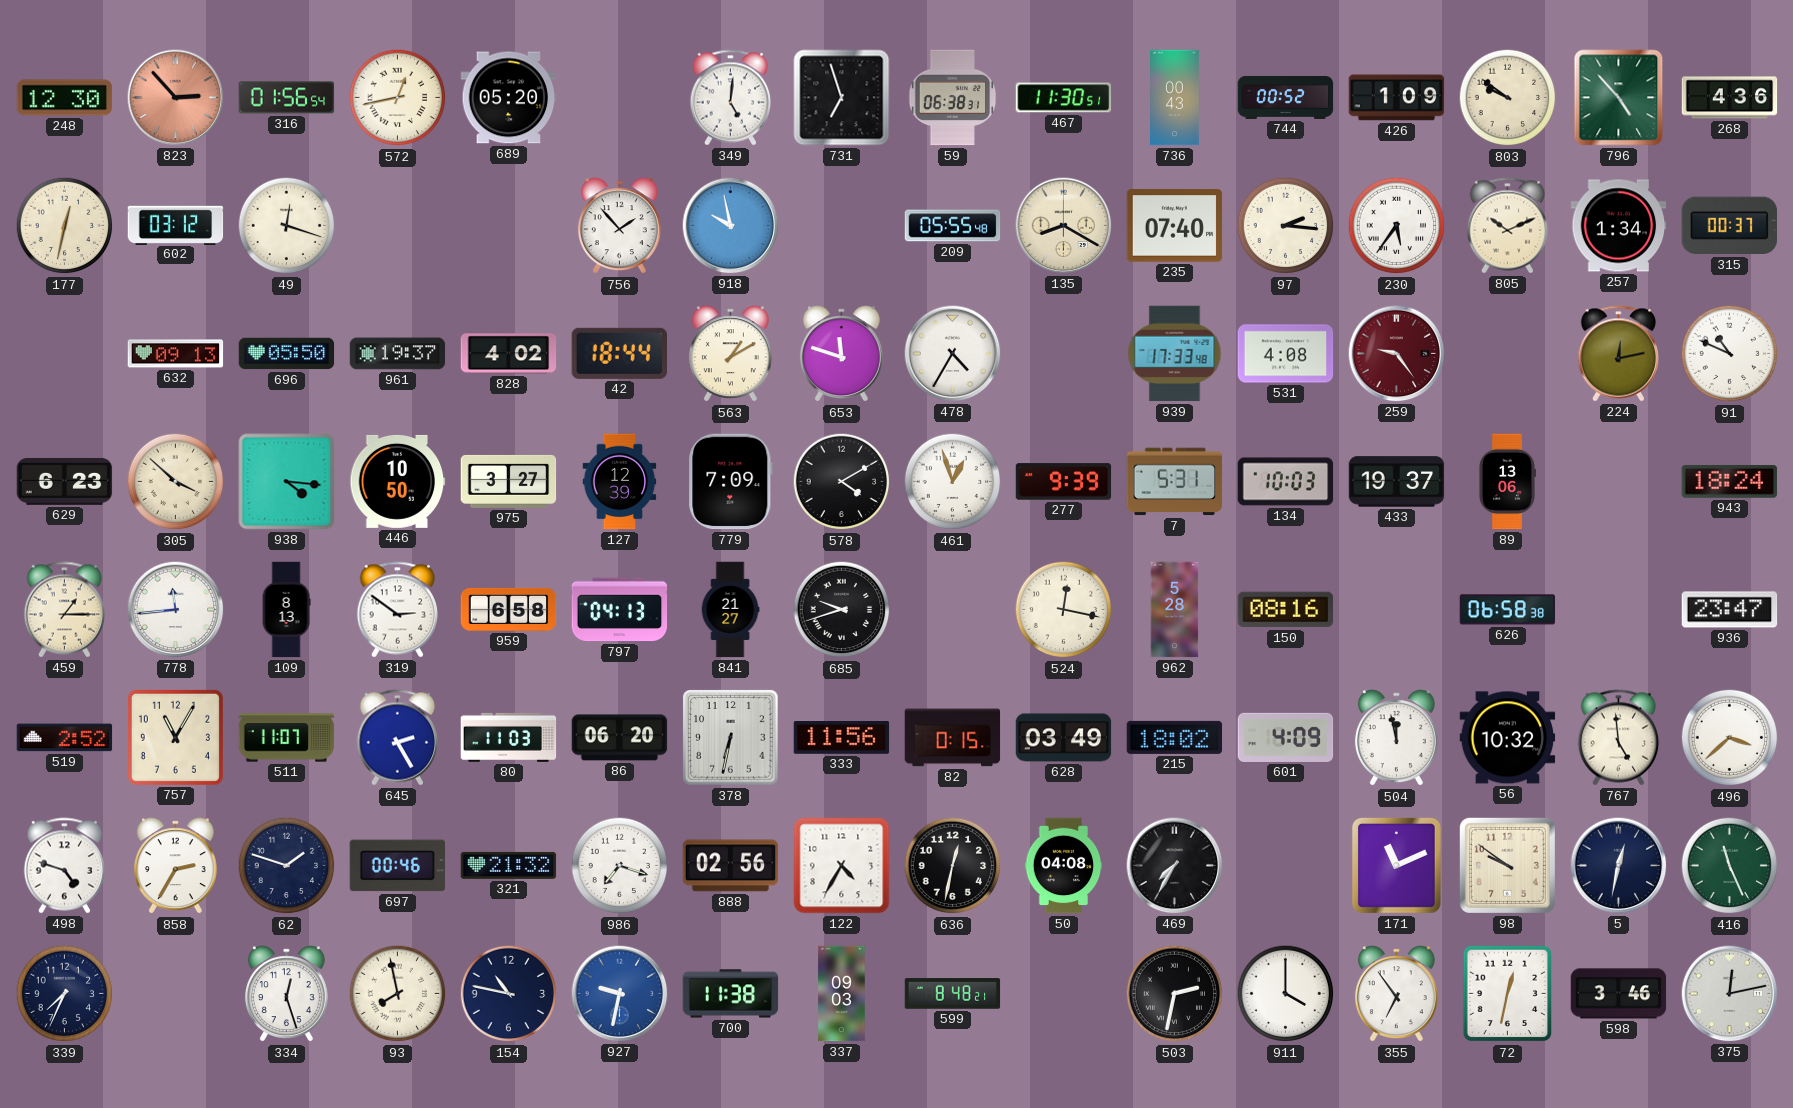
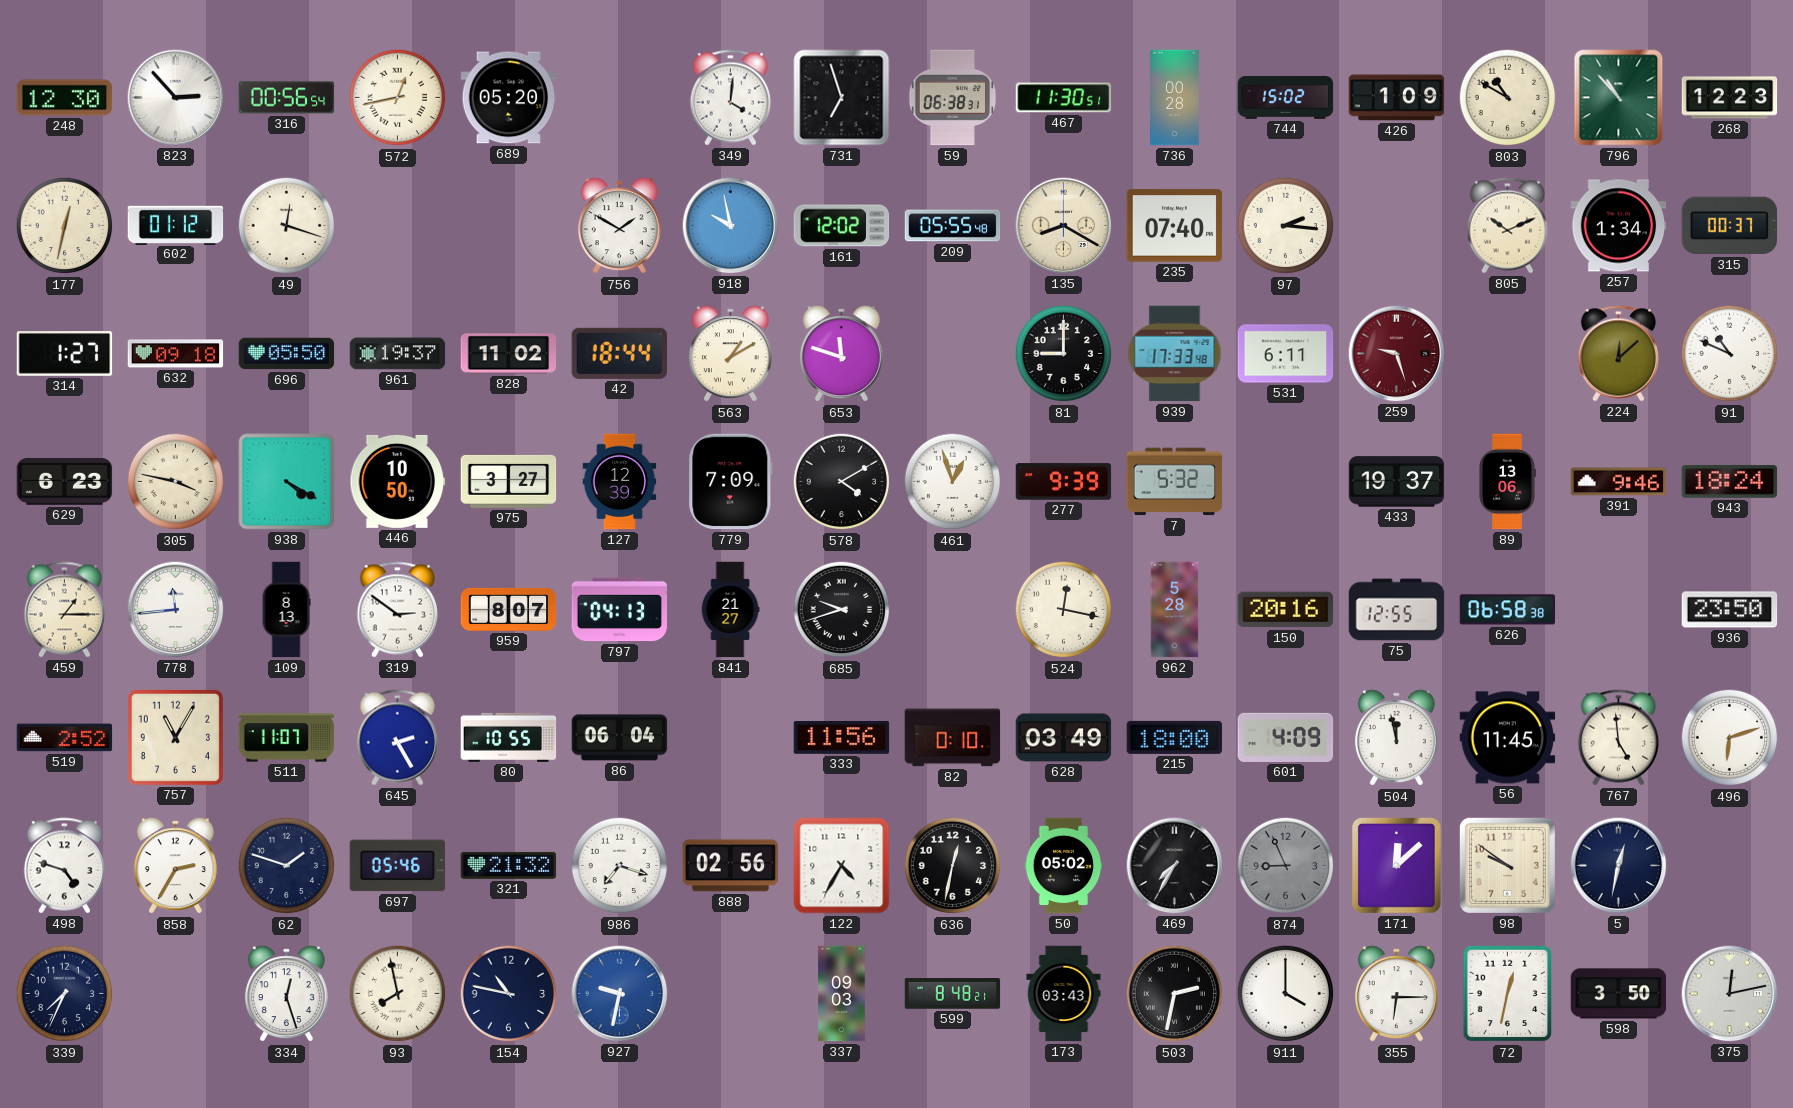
823 dial: salmon -> white (176, 98)
316: 01:56 -> 00:56 (287, 98)
349: 5:01 -> 4:01 (731, 98)
736: 00:43 -> 00:28 (1175, 98)
744: 00:52 -> 15:02 (1286, 97)
803: 9:51 -> 10:50 (1508, 98)
796: 4:53 -> 10:53 (1619, 98)
268: 4:36 -> 12:23 (1730, 98)
602: 03:12 -> 01:12 (176, 225)
756: 1:53 -> 1:50 (619, 226)
161: none -> 12:02 (842, 226)
230: 5:36 -> none (1397, 226)
314: none -> 1:27 (65, 354)
632: 09:13 -> 09:18 (176, 354)
828: 4:02 -> 11:02 (509, 354)
478: 4:35 -> none (953, 354)
81: none -> 9:00 (1064, 354)
531: 4:08 -> 6:11 (1286, 354)
259: 9:24 -> 9:27 (1397, 354)
224: 12:13 -> 12:08 (1619, 354)
305: 3:52 -> 3:47 (176, 482)
938: 4:16 -> 4:20 (287, 482)
7: 5:31 -> 5:32 (1175, 482)
134: 10:03 -> none (1286, 482)
391: none -> 9:46 (1619, 482)
959: 6:58 -> 8:07 (509, 609)
150: 08:16 -> 20:16 (1286, 610)
75: none -> 12:55 (1397, 610)
936: 23:47 -> 23:50 (1730, 610)
80: 11:03 -> 10:55 (509, 737)
86: 06:20 -> 06:04 (620, 738)
378: 6:32 -> none (731, 738)
82: 0:15 -> 0:10 (953, 738)
215: 18:02 -> 18:00 (1175, 737)
56: 10:32 -> 11:45 (1508, 738)
496: 3:38 -> 6:12 (1730, 738)
697: 00:46 -> 05:46 (398, 866)
50: 04:08 -> 05:02 (1064, 866)
874: none -> 8:56 (1286, 866)
171: 11:11 -> 12:08 (1396, 865)
416: 11:26 -> none (1730, 866)
700: 11:38 -> none (731, 994)
173: none -> 03:43 (1064, 994)
355: 6:54 -> 6:15 (1396, 994)
598: 3:46 -> 3:50 (1619, 994)
